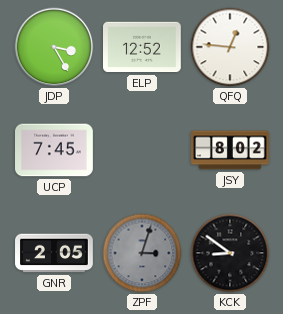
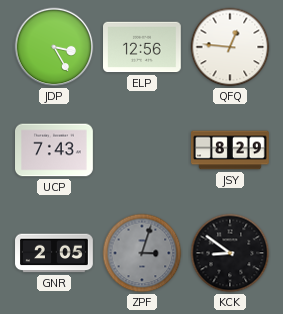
ELP: 12:52 -> 12:56 (143, 47)
UCP: 7:45 -> 7:43 (55, 150)
JSY: 8:02 -> 8:29 (231, 150)
